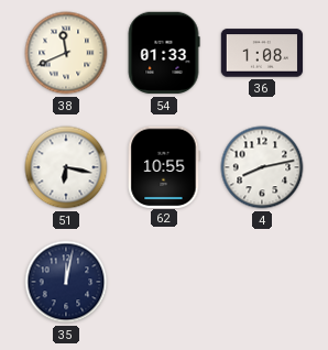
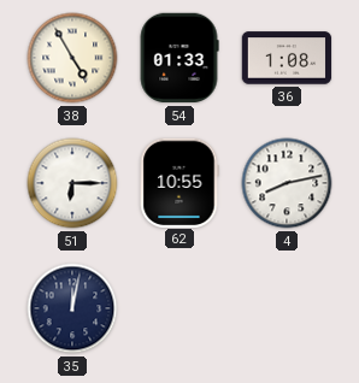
38: 11:41 -> 4:55 (72, 58)
51: 6:17 -> 6:15 (72, 183)
